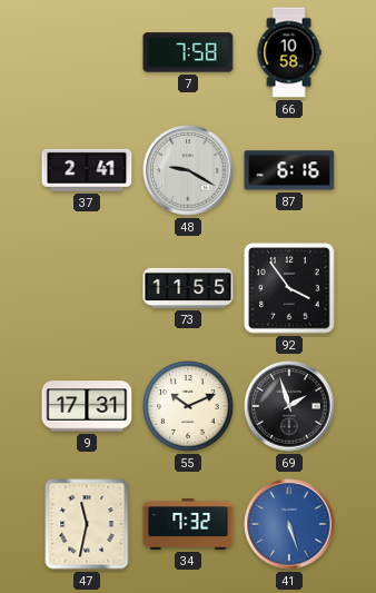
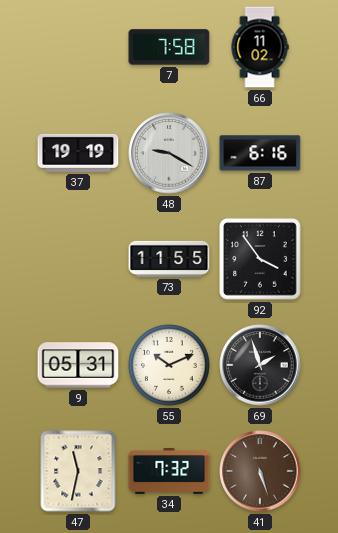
66: 10:58 -> 11:02 (260, 47)
37: 2:41 -> 19:19 (78, 153)
9: 17:31 -> 05:31 (78, 365)
41 dial: blue -> brown (260, 471)
